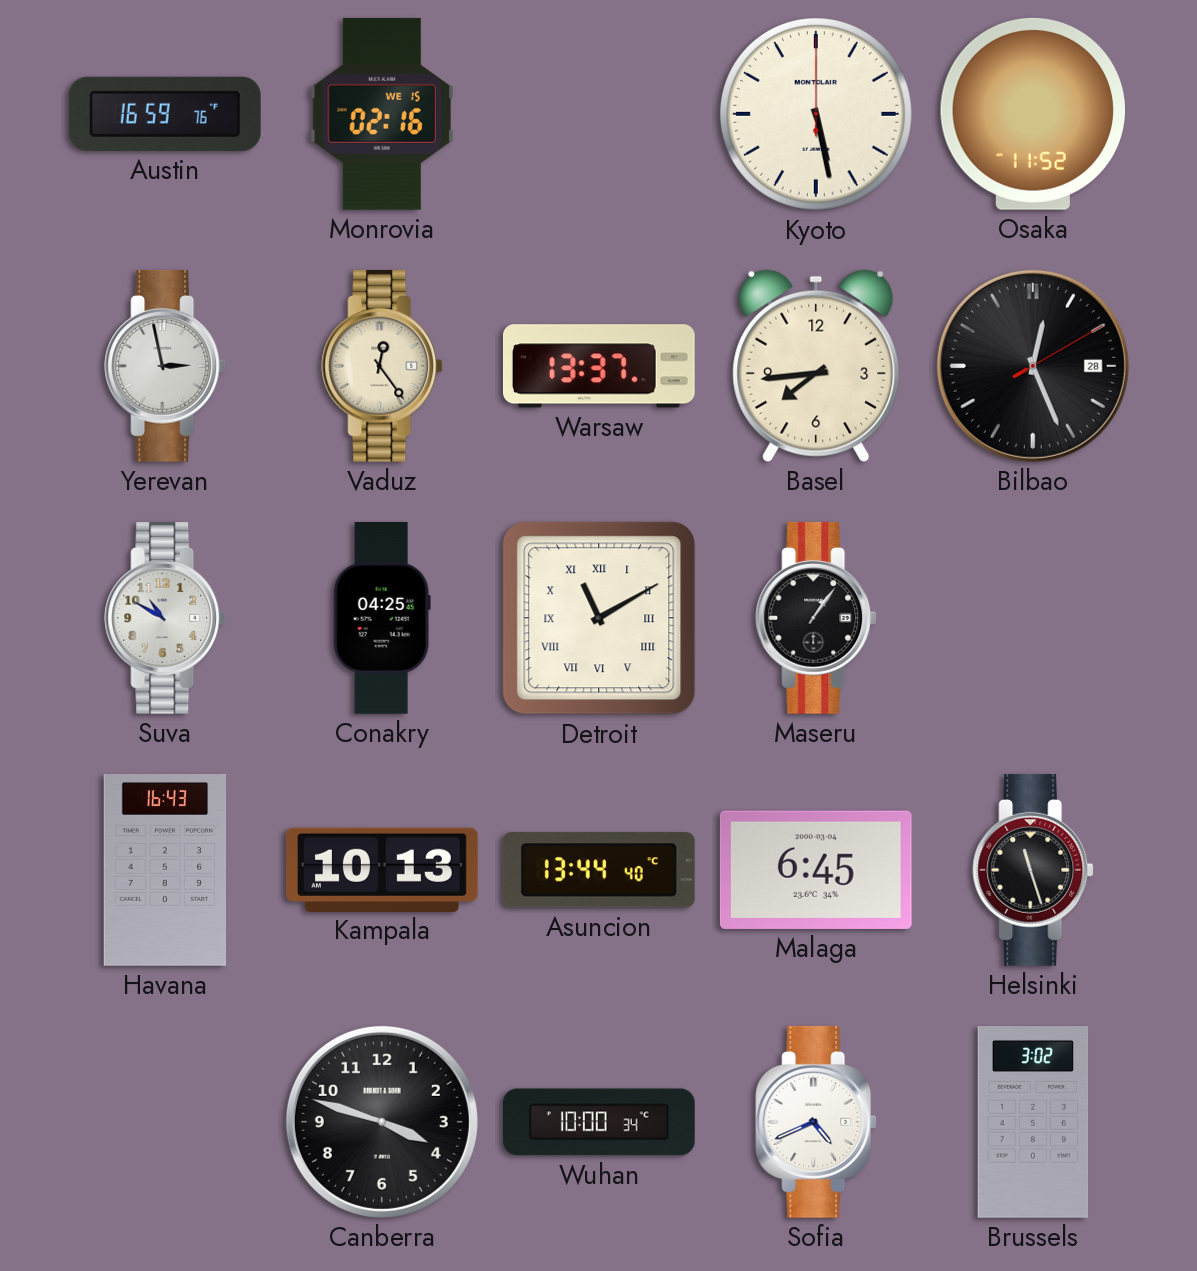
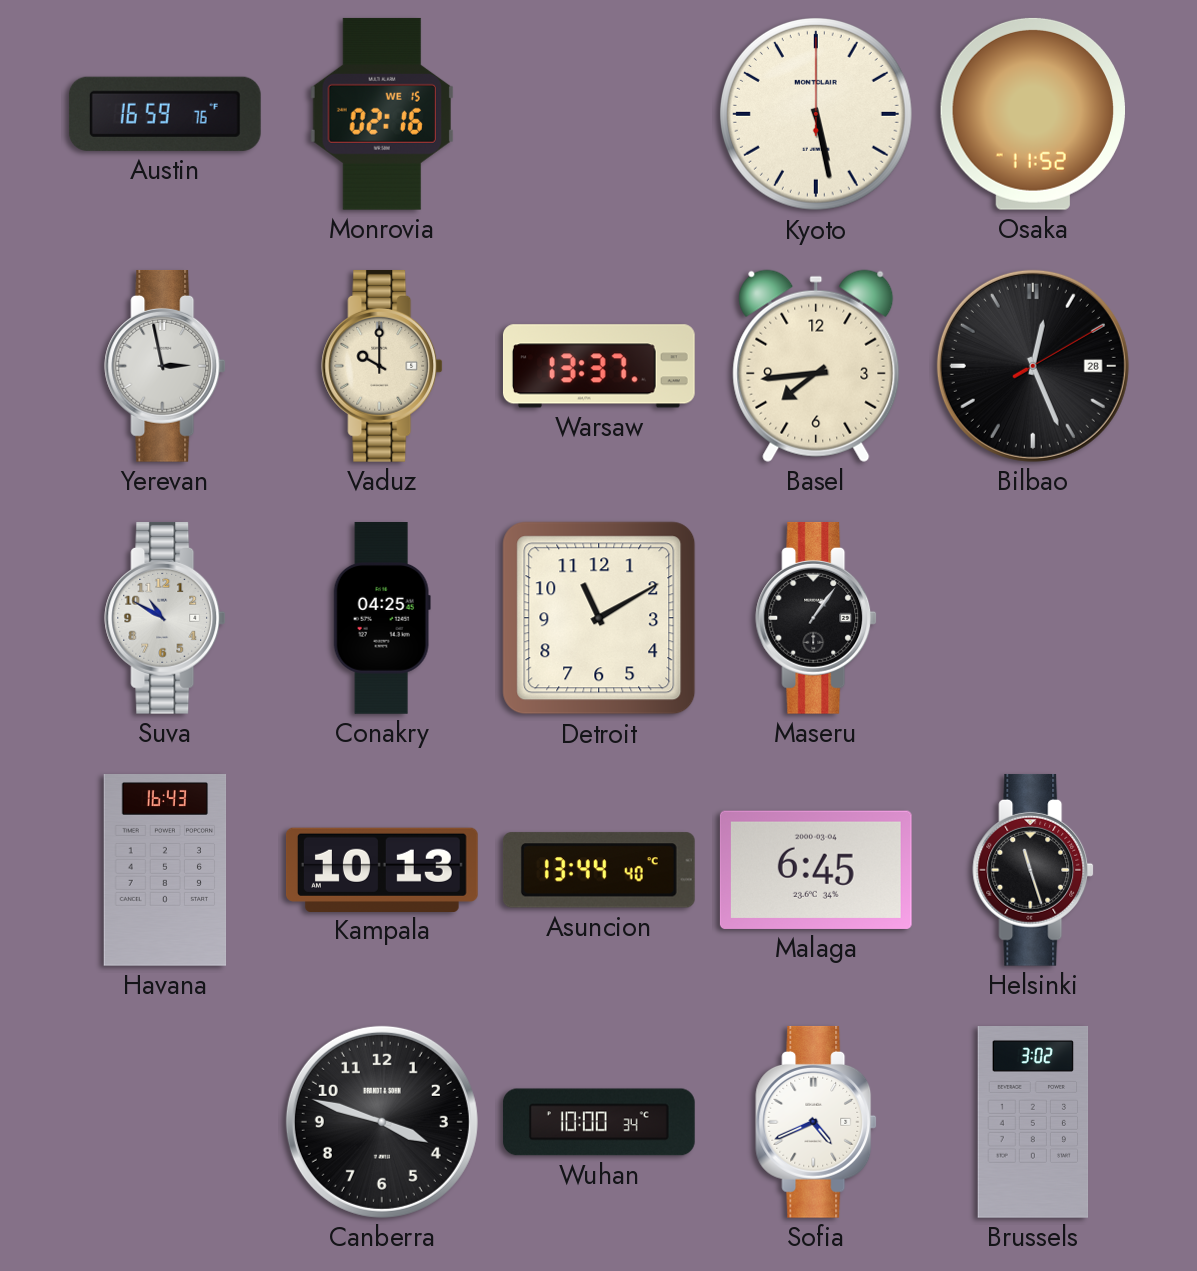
Vaduz: 12:24 -> 10:00 (382, 366)
Detroit numerals: Roman -> Arabic (599, 618)
